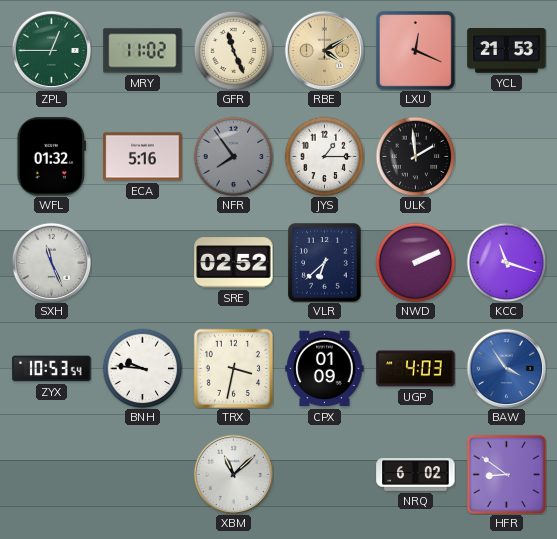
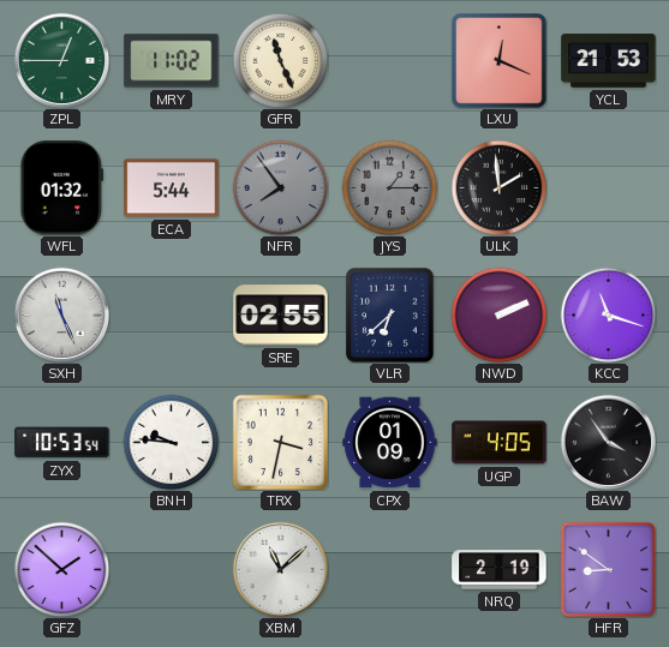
RBE: 4:10 -> none (324, 50)
ECA: 5:16 -> 5:44 (172, 188)
JYS dial: white -> grey (389, 187)
SRE: 02:52 -> 02:55 (281, 316)
UGP: 4:03 -> 4:05 (500, 443)
BAW dial: blue -> black (608, 442)
GFZ: none -> 1:52 (61, 569)
NRQ: 6:02 -> 2:19 (500, 570)
